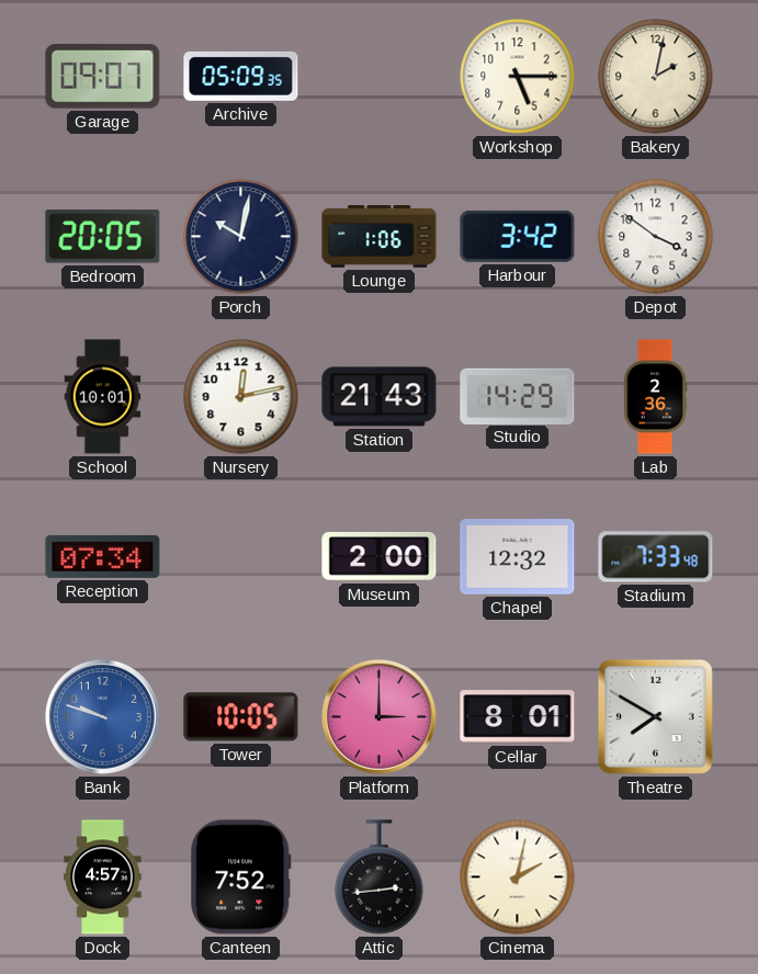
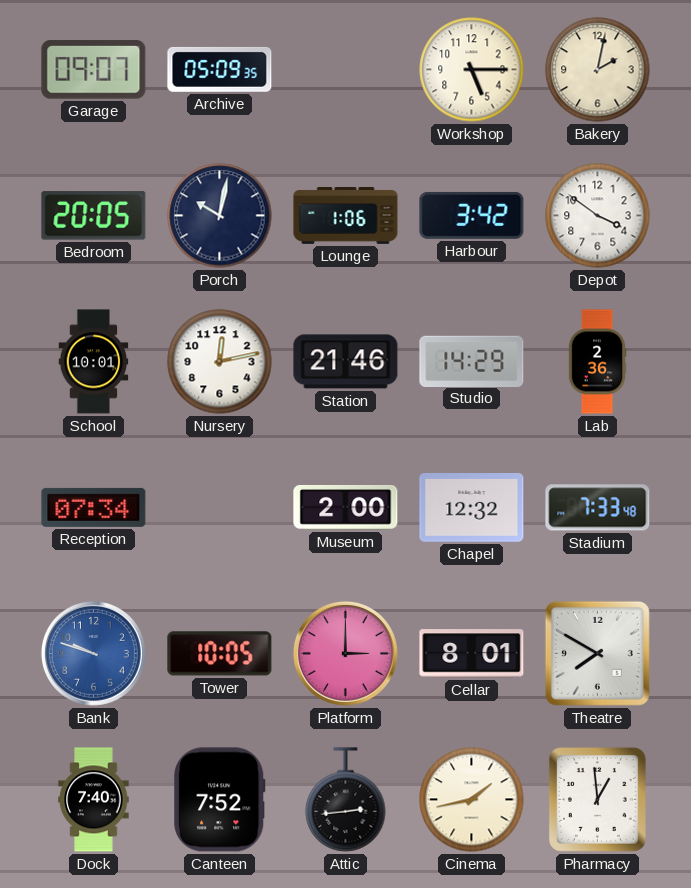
Station: 21:43 -> 21:46 (346, 362)
Dock: 4:57 -> 7:40 (94, 800)
Cinema: 2:02 -> 1:43 (472, 800)
Pharmacy: none -> 12:59 (597, 799)
